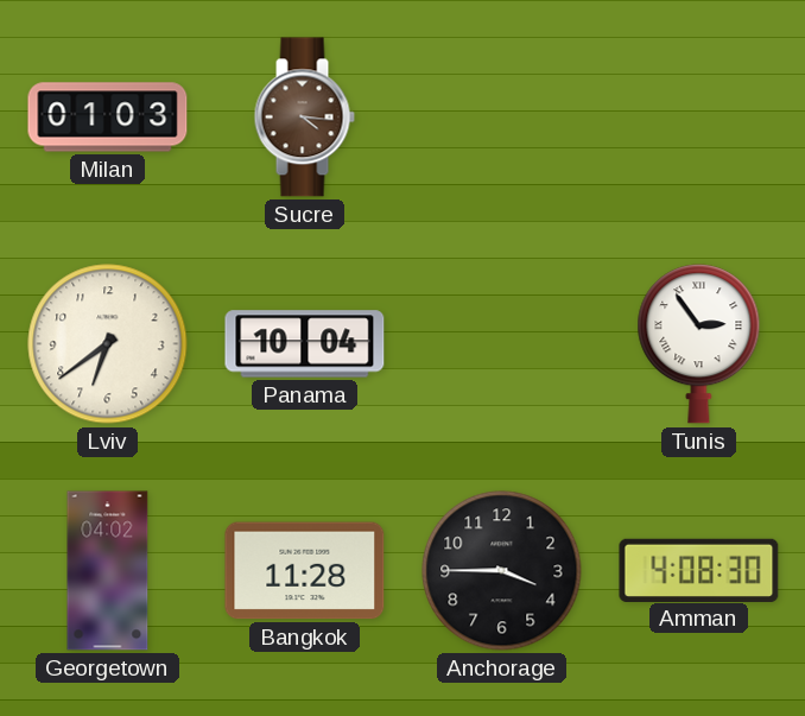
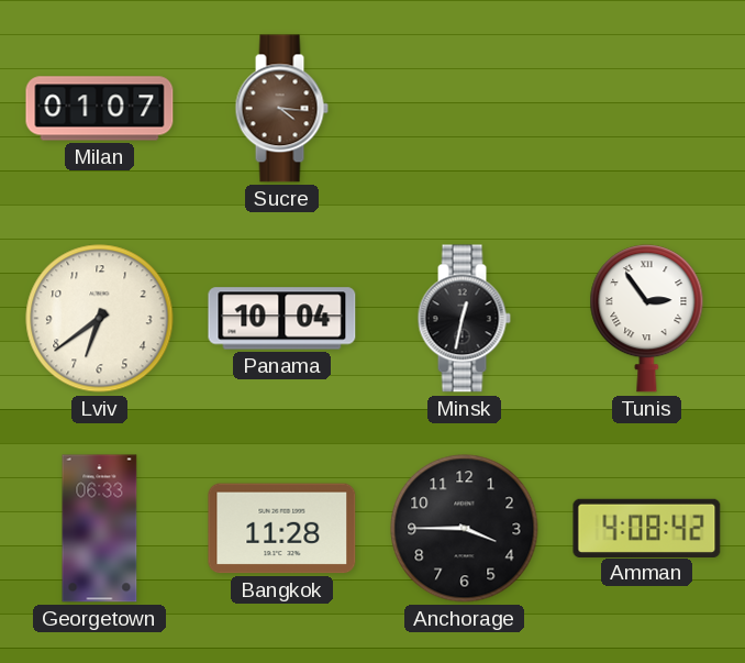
Milan: 01:03 -> 01:07 (100, 109)
Minsk: none -> 12:32 (464, 319)
Georgetown: 04:02 -> 06:33 (100, 529)
Amman: 4:08:30 -> 4:08:42 (647, 528)
